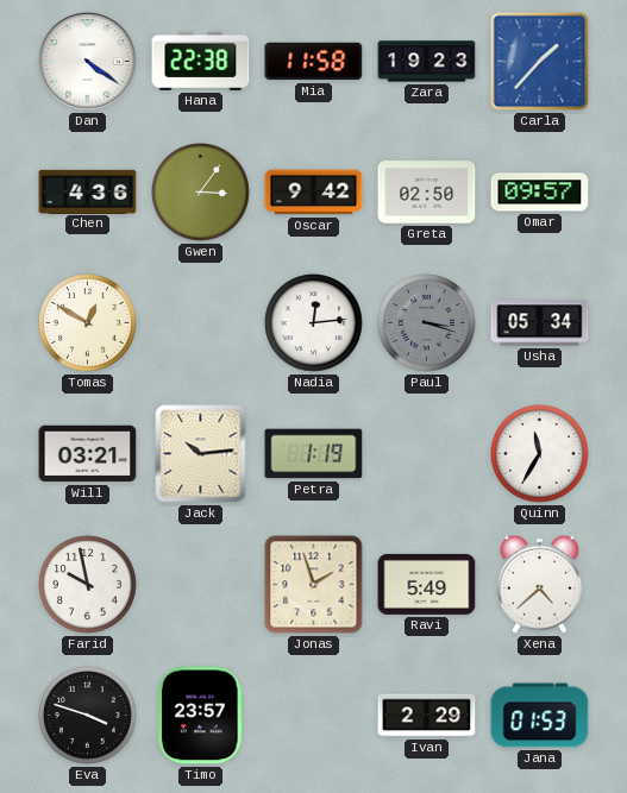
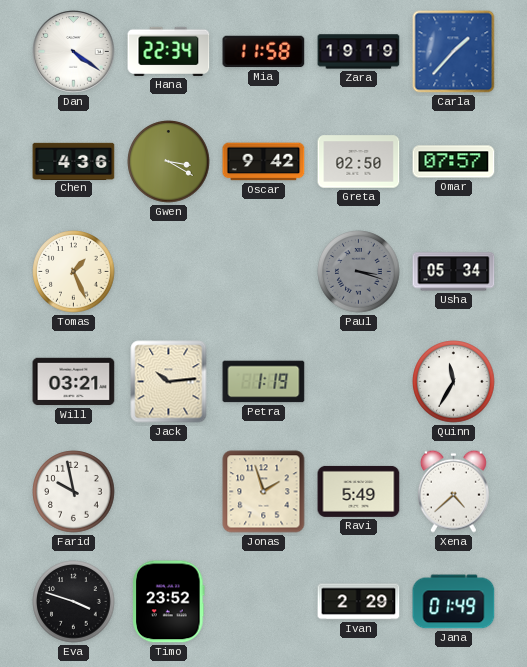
Hana: 22:38 -> 22:34 (169, 51)
Zara: 19:23 -> 19:19 (359, 52)
Gwen: 3:06 -> 3:20 (169, 162)
Omar: 09:57 -> 07:57 (454, 162)
Tomas: 12:50 -> 1:26 (74, 272)
Nadia: 12:14 -> none (314, 323)
Timo: 23:57 -> 23:52 (169, 602)
Jana: 01:53 -> 01:49 (454, 602)
